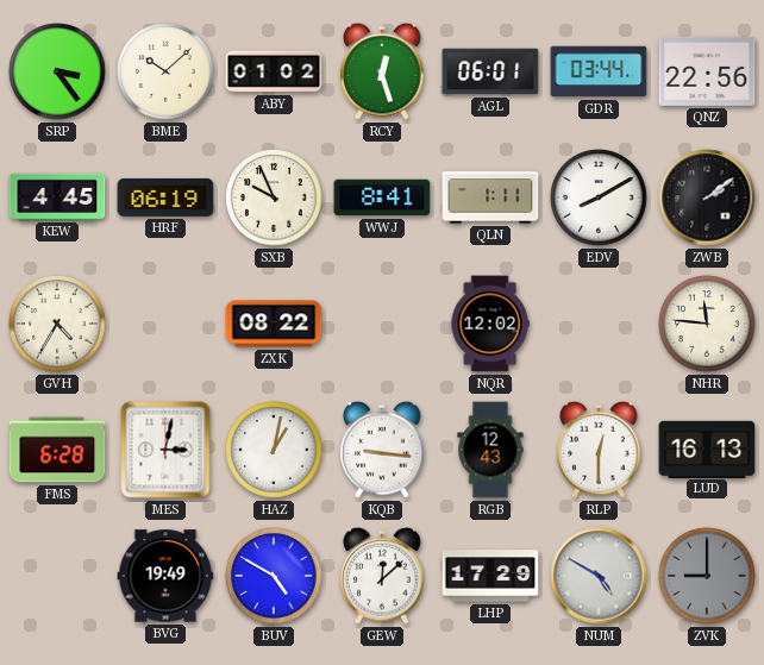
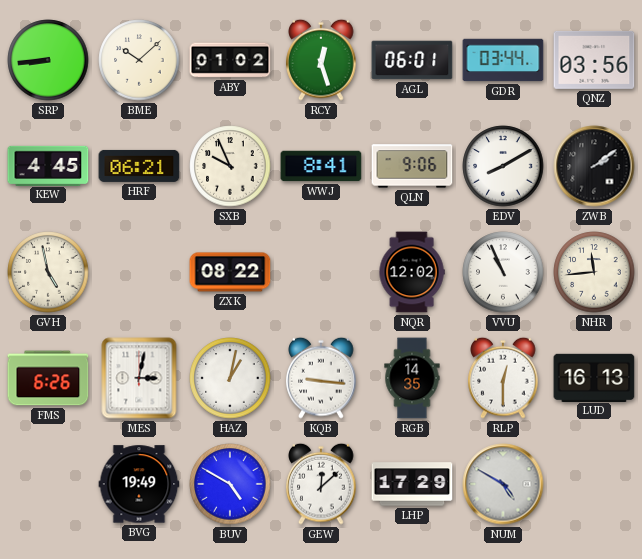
SRP: 3:24 -> 8:44 (48, 60)
QNZ: 22:56 -> 03:56 (594, 60)
HRF: 06:19 -> 06:21 (139, 166)
QLN: 1:11 -> 9:06 (412, 166)
GVH: 4:35 -> 4:58 (48, 272)
VVU: none -> 10:56 (503, 272)
NHR: 11:46 -> 11:44 (594, 272)
FMS: 6:28 -> 6:26 (48, 378)
RGB: 12:43 -> 14:35 (412, 378)
ZVK: 9:00 -> none (707, 576)
